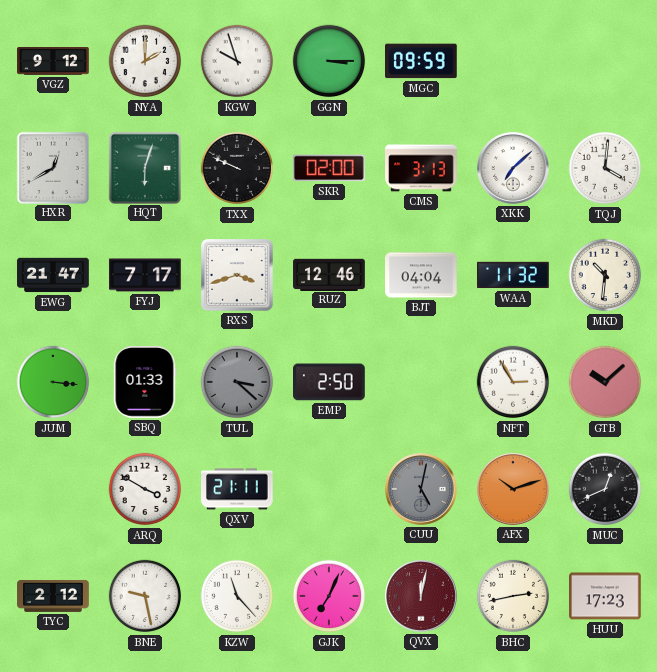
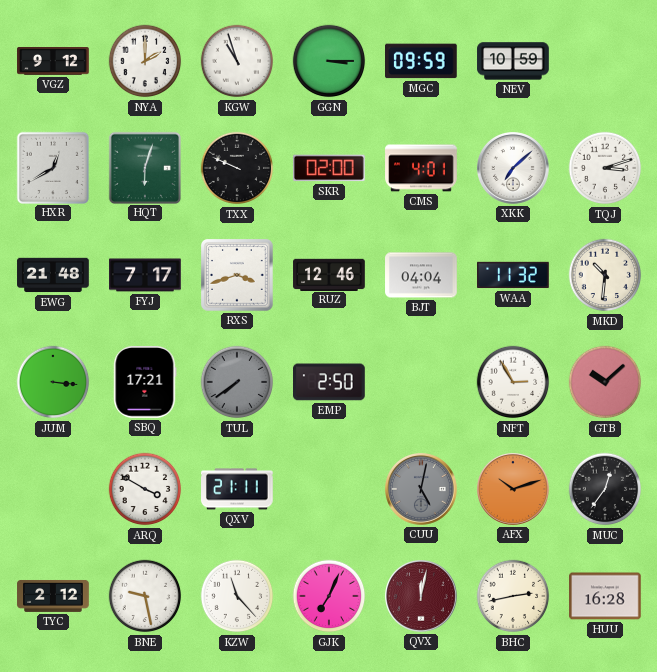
KGW: 9:57 -> 10:57 (237, 61)
NEV: none -> 10:59 (513, 61)
CMS: 3:13 -> 4:01 (421, 168)
TQJ: 4:01 -> 3:12 (605, 168)
EWG: 21:47 -> 21:48 (53, 275)
SBQ: 01:33 -> 17:21 (145, 383)
TUL: 3:22 -> 7:39 (237, 382)
MUC: 12:41 -> 12:36 (605, 489)
HUU: 17:23 -> 16:28 (605, 596)
